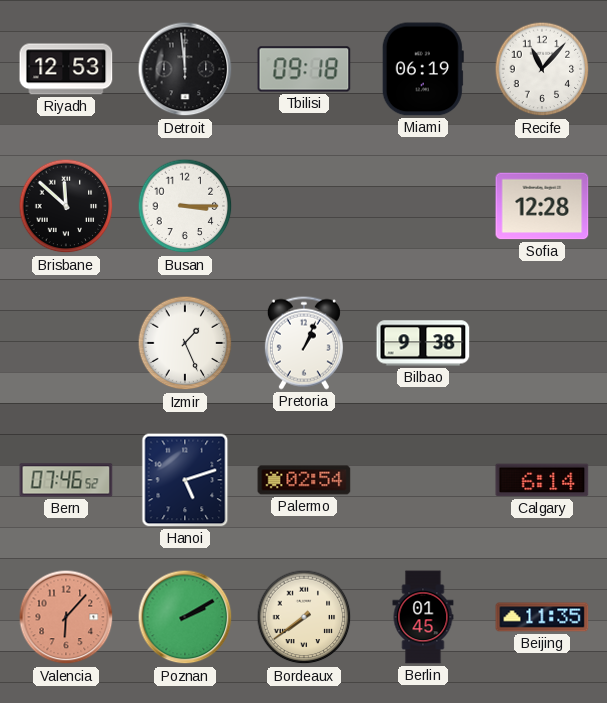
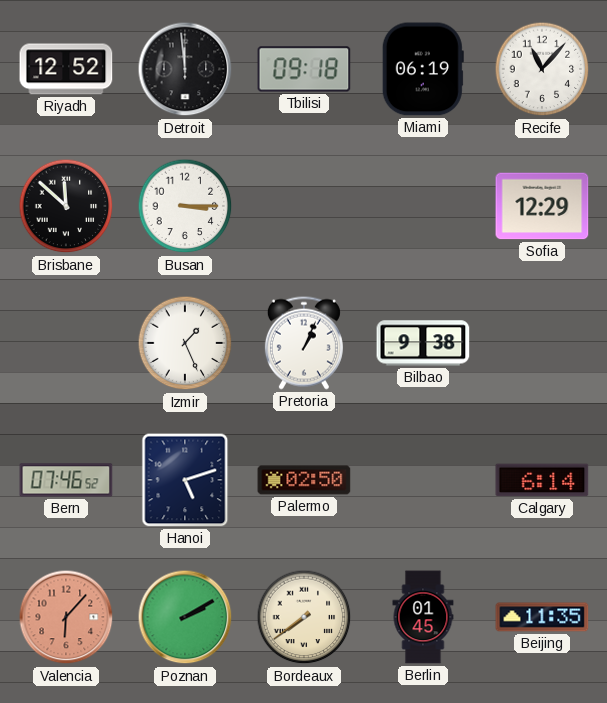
Riyadh: 12:53 -> 12:52 (66, 69)
Sofia: 12:28 -> 12:29 (542, 206)
Palermo: 02:54 -> 02:50 (304, 480)
